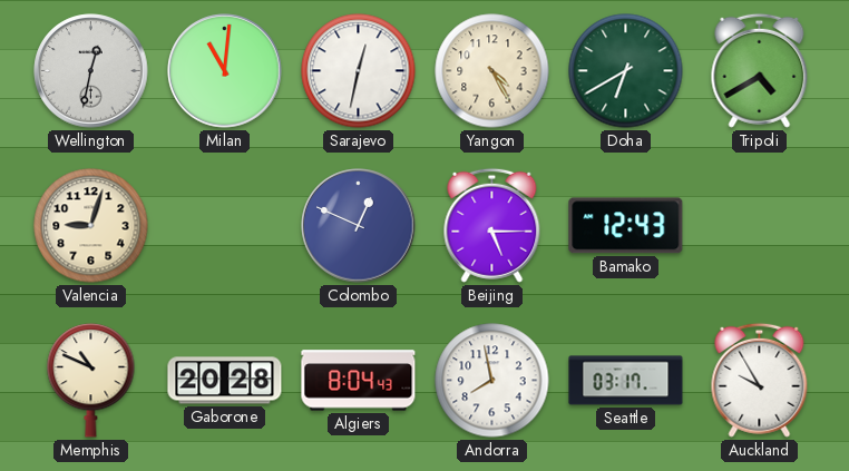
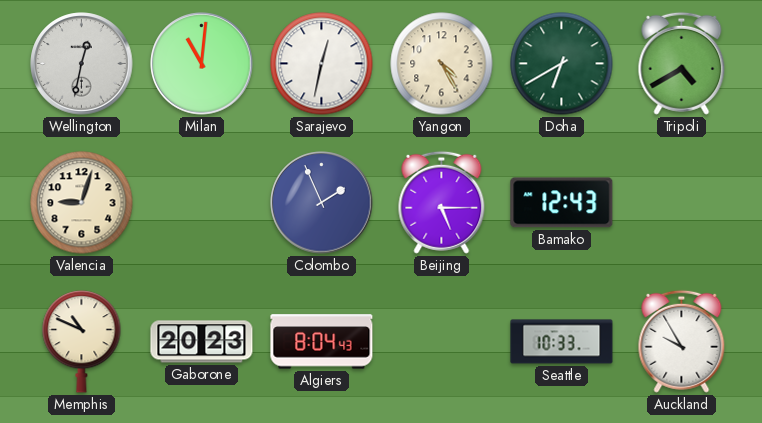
Colombo: 12:49 -> 1:56 (322, 203)
Gaborone: 20:28 -> 20:23 (202, 342)
Andorra: 7:58 -> none (492, 381)
Seattle: 03:17 -> 10:33 (562, 342)
